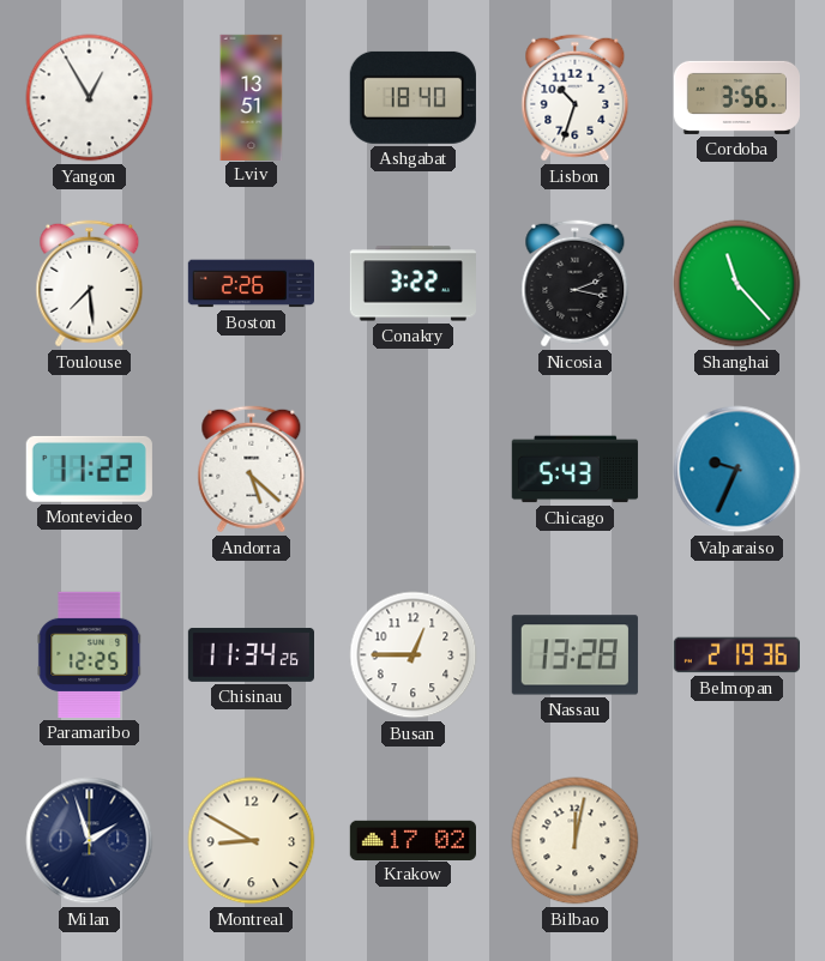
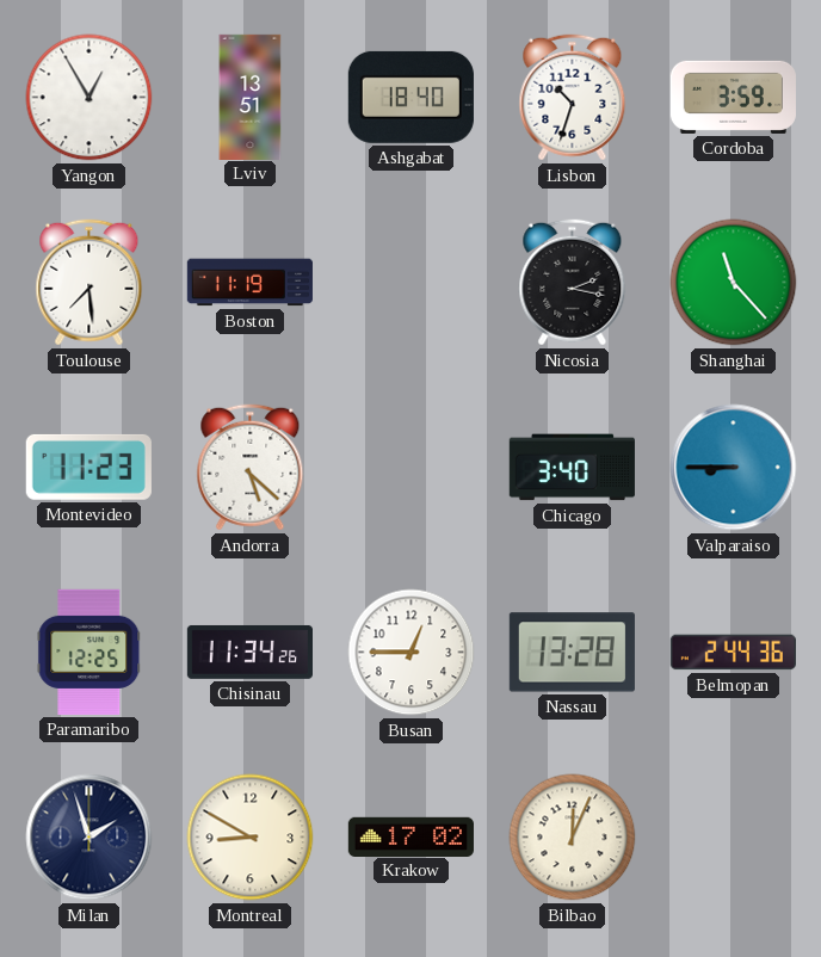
Cordoba: 3:56 -> 3:59 (733, 97)
Boston: 2:26 -> 11:19 (249, 283)
Conakry: 3:22 -> none (412, 284)
Montevideo: 11:22 -> 11:23 (88, 467)
Chicago: 5:43 -> 3:40 (572, 468)
Valparaiso: 9:34 -> 8:45 (734, 468)
Belmopan: 2:19 -> 2:44 (733, 653)
Bilbao: 12:02 -> 12:04 (573, 838)
